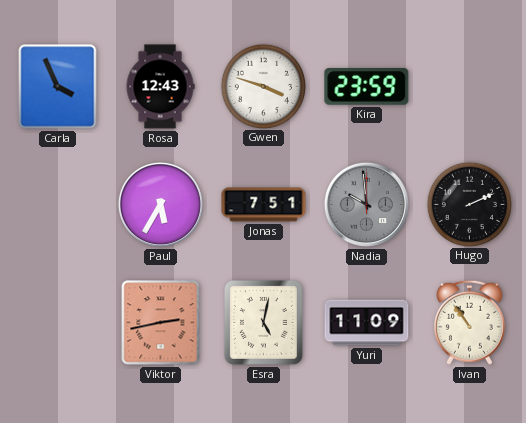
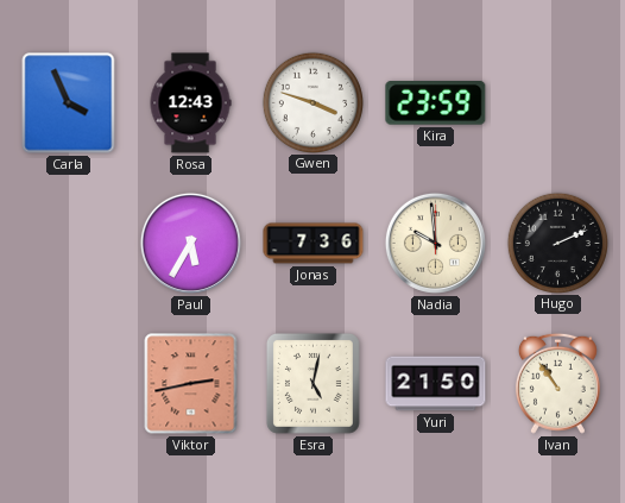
Jonas: 7:51 -> 7:36 (314, 244)
Nadia dial: grey -> cream (435, 243)
Yuri: 11:09 -> 21:50 (436, 384)
